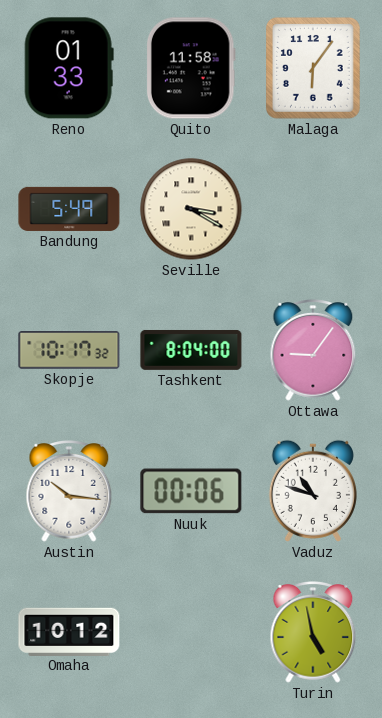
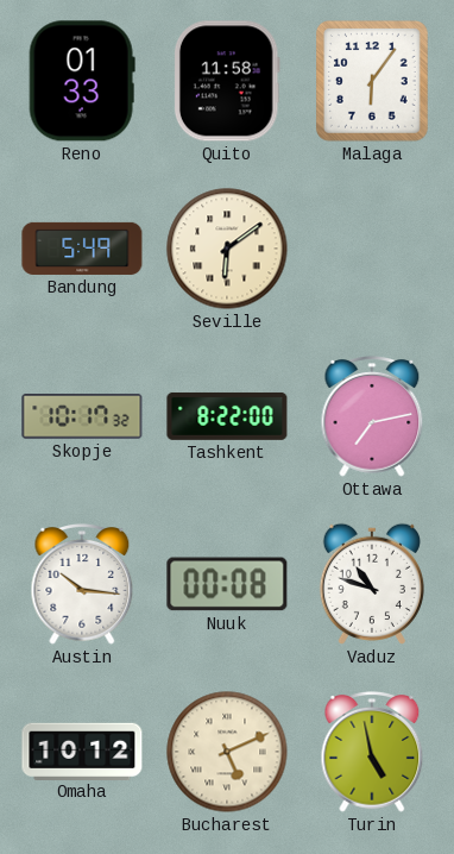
Seville: 3:20 -> 6:09 (227, 249)
Tashkent: 8:04 -> 8:22 (227, 416)
Ottawa: 9:06 -> 7:13 (372, 417)
Nuuk: 00:06 -> 00:08 (227, 584)
Bucharest: none -> 5:11 (227, 752)
